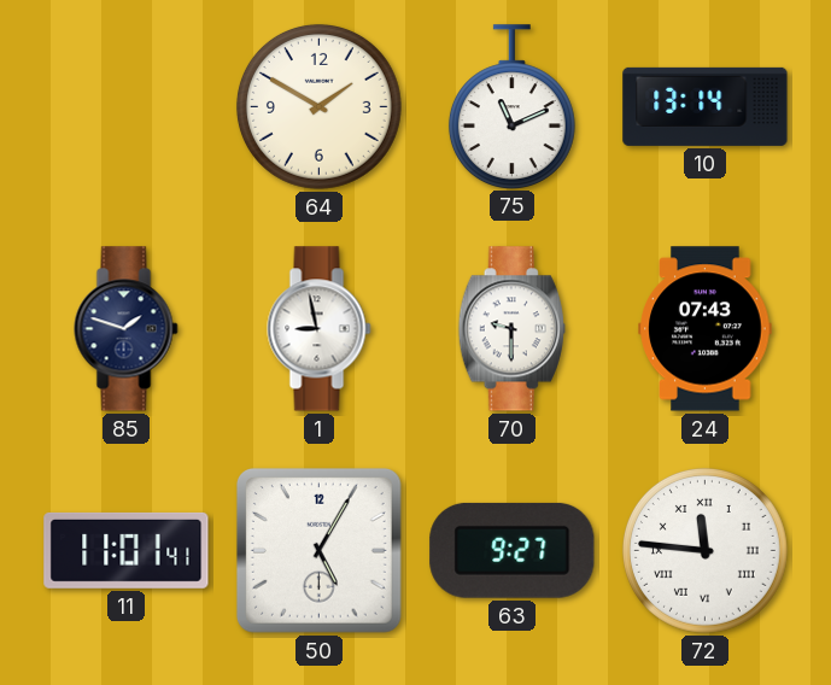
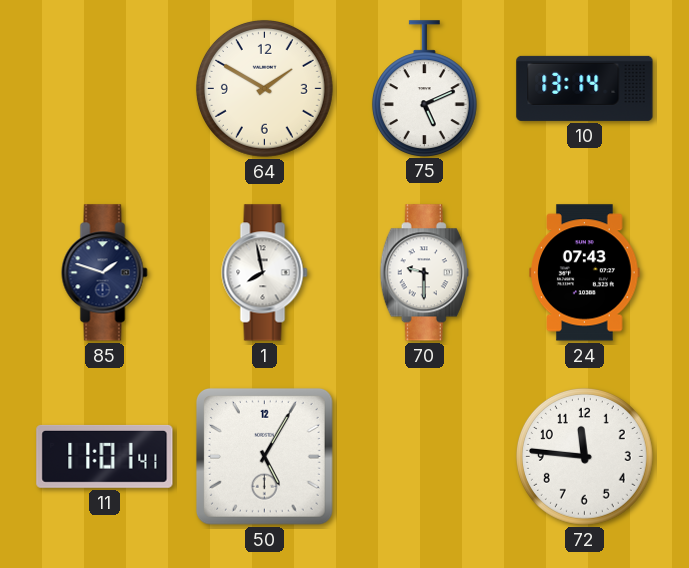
75: 11:11 -> 5:11 (424, 88)
1: 8:58 -> 7:58 (265, 273)
63: 9:27 -> none (513, 550)
72 numerals: Roman -> Arabic (584, 456)
